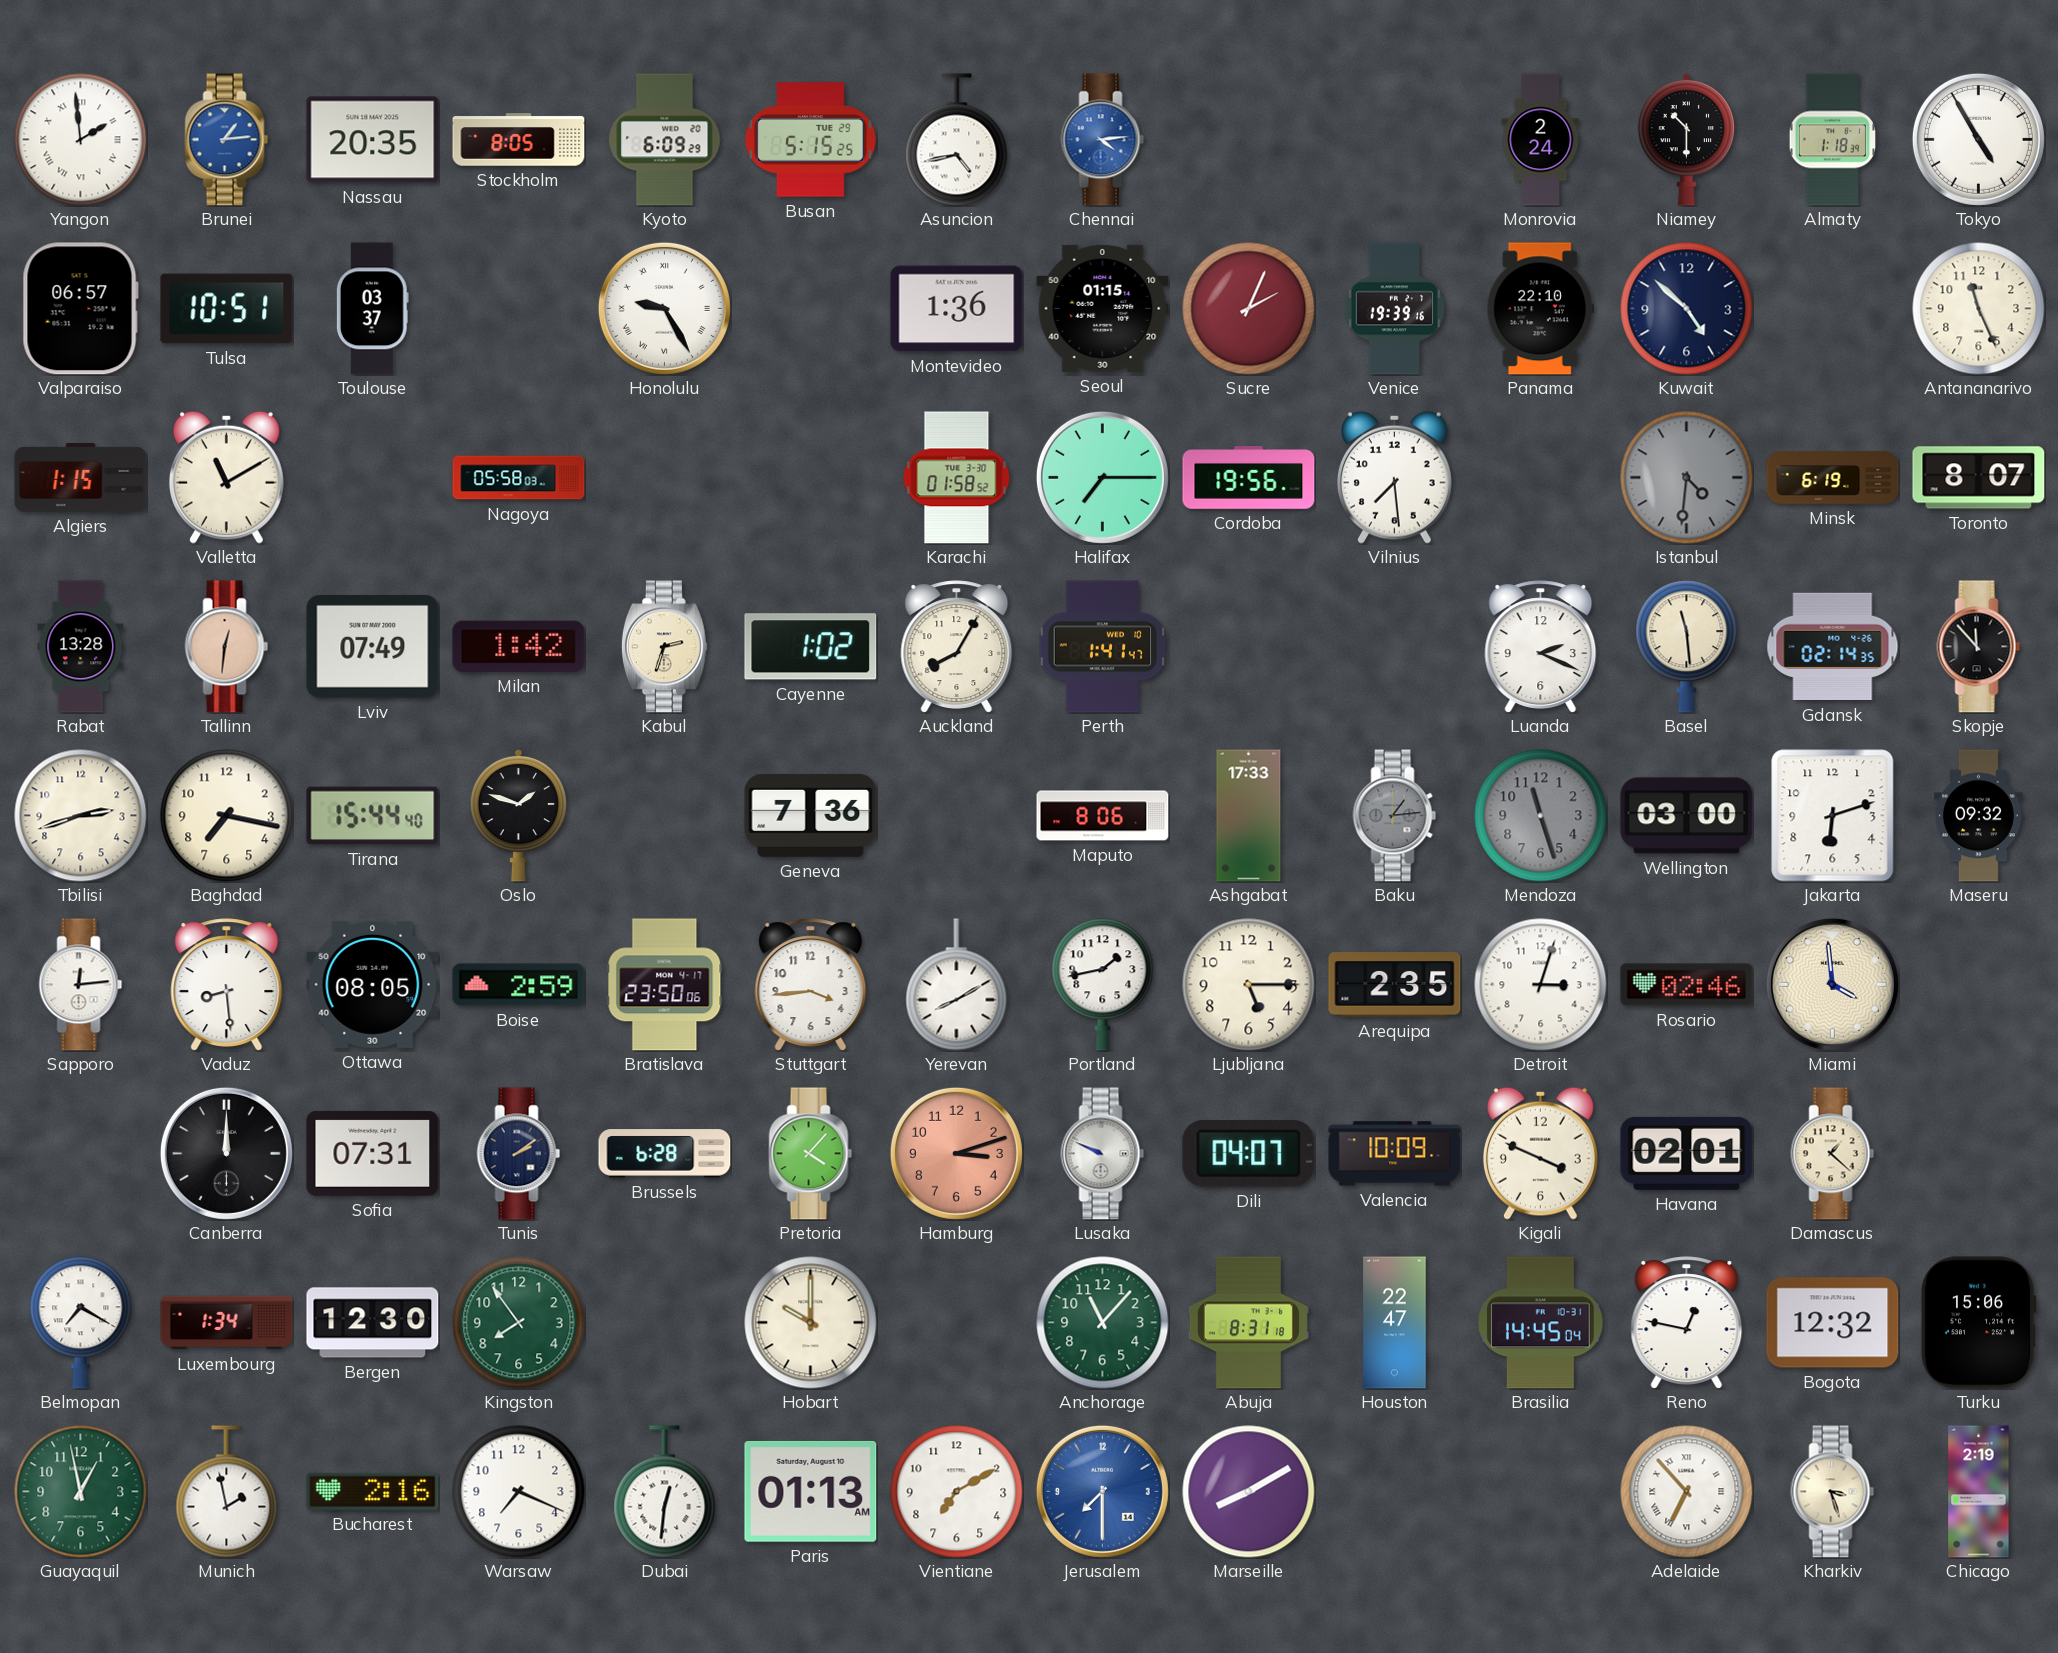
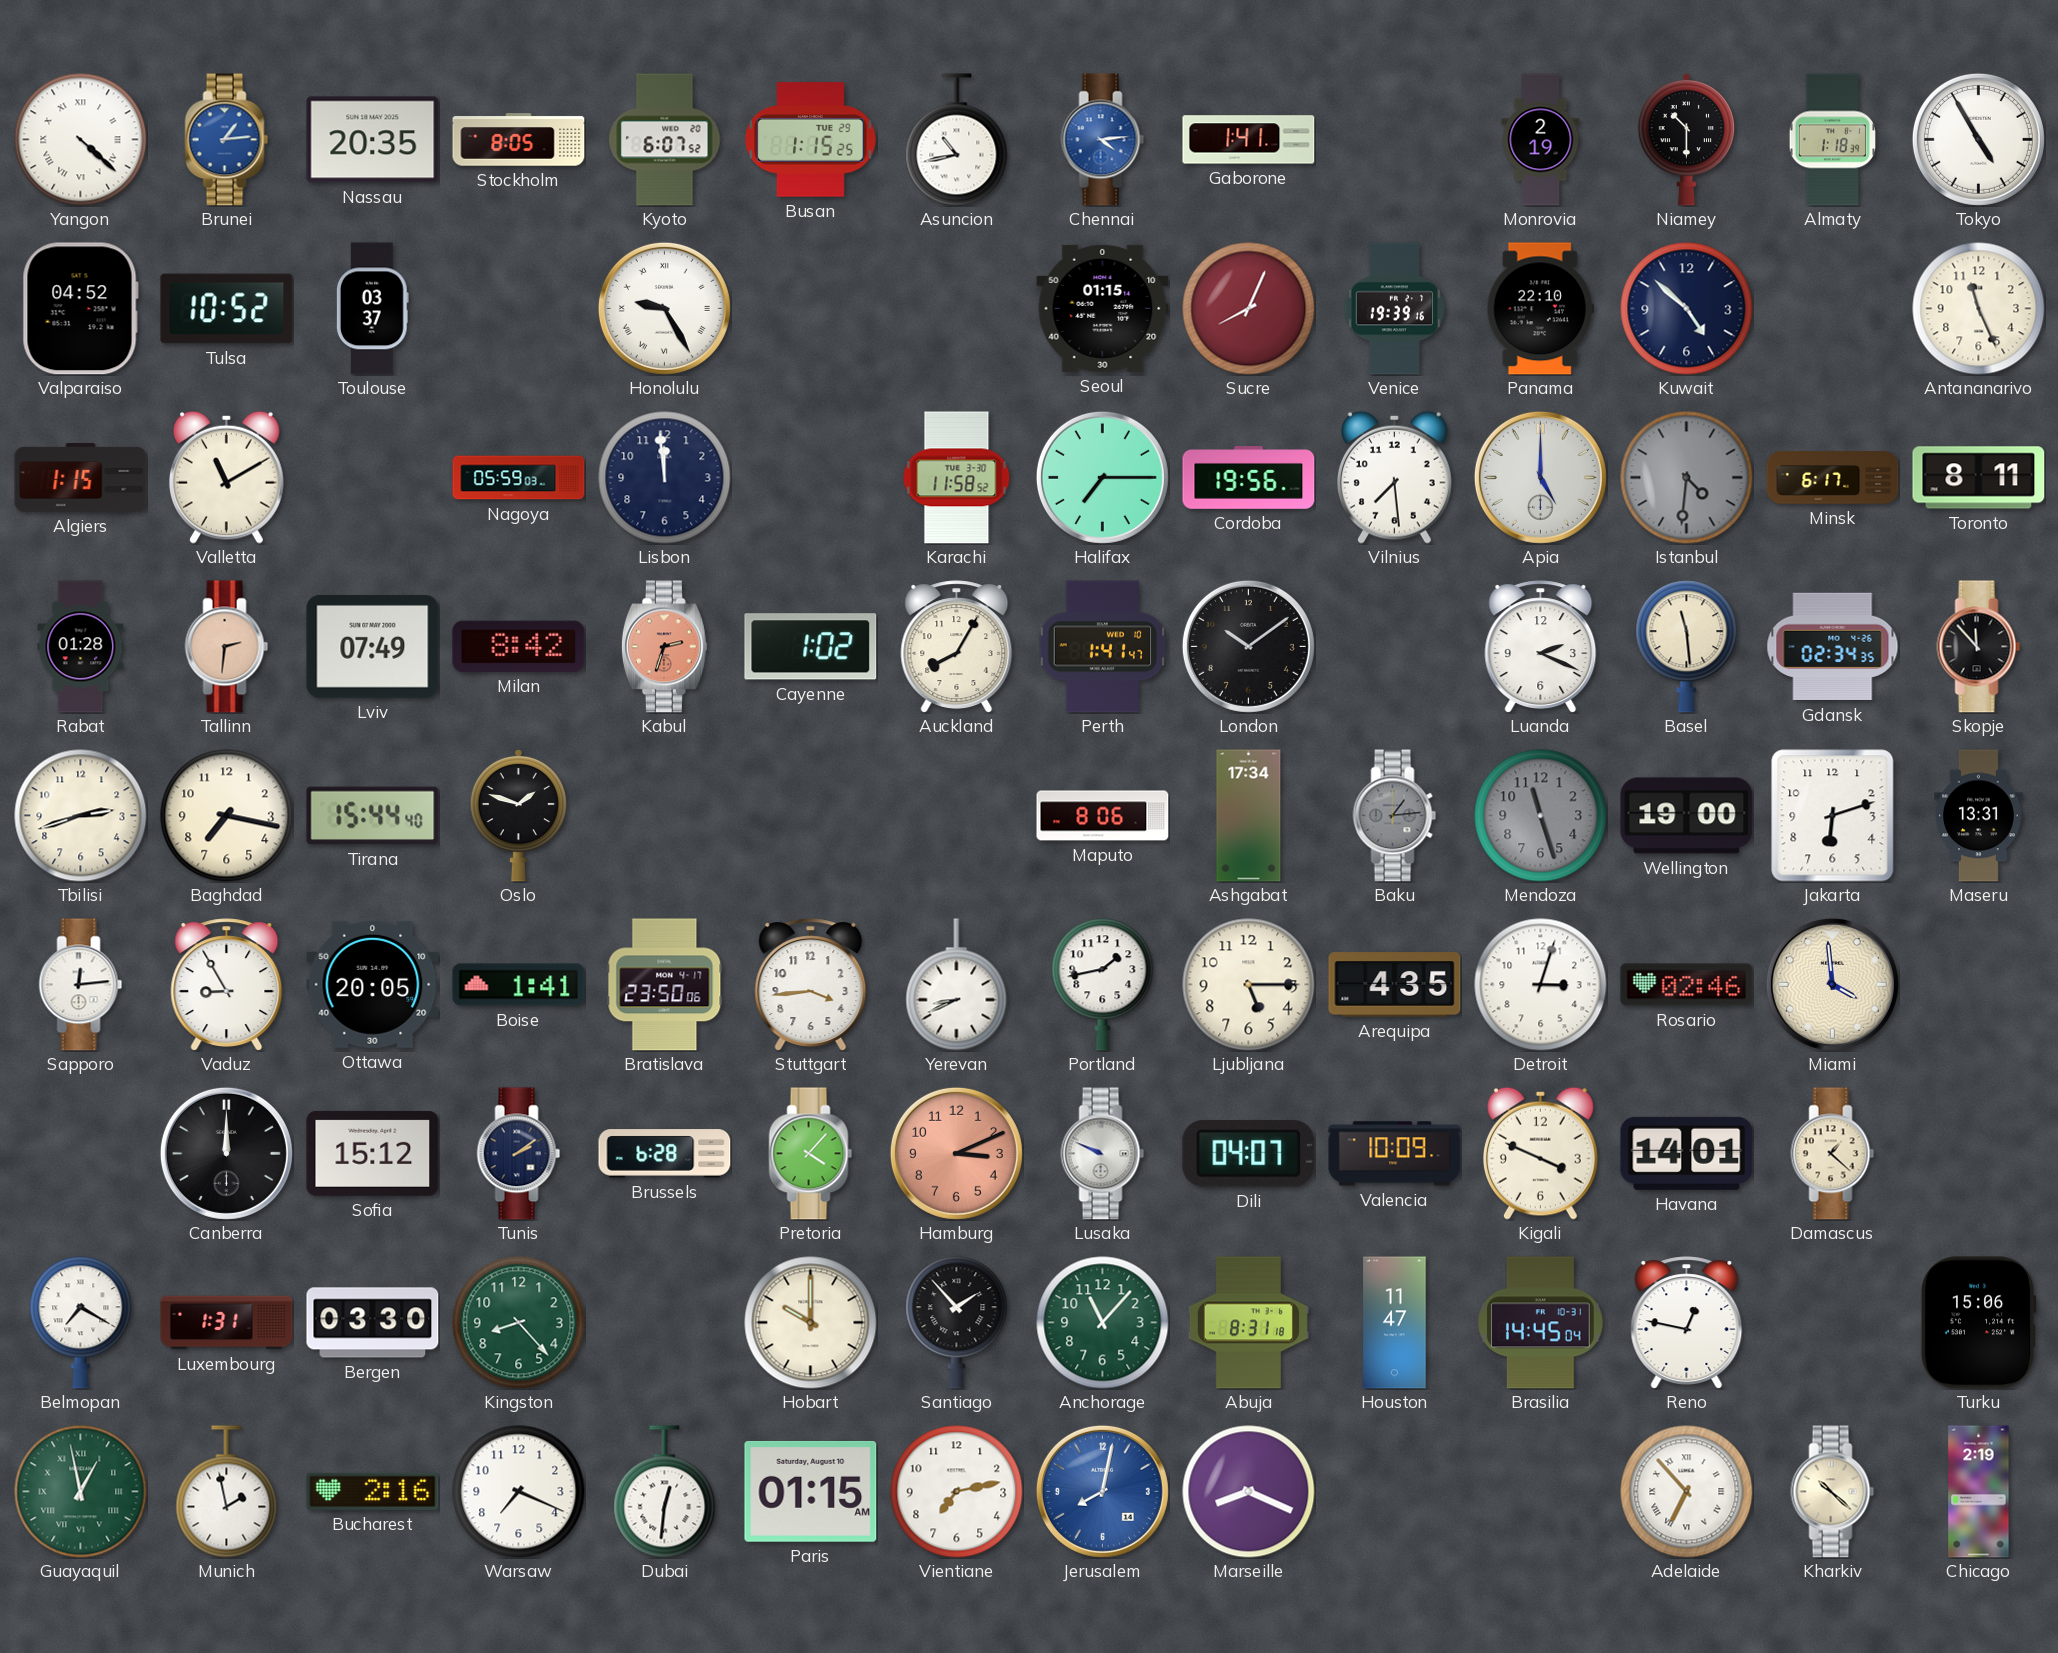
Yangon: 1:59 -> 4:22 (81, 140)
Kyoto: 6:09 -> 6:07 (665, 140)
Busan: 5:15 -> 1:15 (811, 140)
Asuncion: 4:43 -> 10:43 (957, 140)
Gaborone: none -> 1:41 (1249, 140)
Monrovia: 2:24 -> 2:19 (1541, 140)
Valparaiso: 06:57 -> 04:52 (80, 309)
Tulsa: 10:51 -> 10:52 (227, 309)
Montevideo: 1:36 -> none (957, 309)
Sucre: 2:04 -> 8:04 (1249, 309)
Nagoya: 05:58 -> 05:59 (519, 478)
Lisbon: none -> 11:59 (665, 478)
Karachi: 01:58 -> 11:58 (957, 478)
Apia: none -> 5:00 (1540, 477)
Minsk: 6:19 -> 6:17 (1833, 478)
Toronto: 8:07 -> 8:11 (1979, 478)
Rabat: 13:28 -> 01:28 (81, 647)
Tallinn: 12:31 -> 2:31 (227, 647)
Milan: 1:42 -> 8:42 (519, 646)
Kabul dial: cream -> salmon (664, 647)
London: none -> 10:09 (1248, 646)
Gdansk: 02:14 -> 02:34 (1833, 647)
Geneva: 7:36 -> none (811, 815)
Ashgabat: 17:33 -> 17:34 (1249, 816)
Wellington: 03:00 -> 19:00 (1687, 816)
Maseru: 09:32 -> 13:31 (1979, 816)
Vaduz: 8:29 -> 8:55 (227, 984)
Ottawa: 08:05 -> 20:05 (373, 984)
Boise: 2:59 -> 1:41 (519, 985)
Yerevan: 8:10 -> 8:41 (957, 985)
Arequipa: 2:35 -> 4:35 (1395, 985)
Sofia: 07:31 -> 15:12 (373, 1153)
Hamburg: 3:12 -> 3:11 (956, 1153)
Havana: 02:01 -> 14:01 (1687, 1153)
Luxembourg: 1:34 -> 1:31 (227, 1323)
Bergen: 12:30 -> 03:30 (373, 1323)
Kingston: 7:54 -> 8:23 (519, 1323)
Santiago: none -> 1:53 (957, 1323)
Houston: 22:47 -> 11:47 (1395, 1323)
Bogota: 12:32 -> none (1833, 1323)
Guayaquil numerals: Arabic -> Roman (81, 1492)
Paris: 01:13 -> 01:15 (811, 1491)
Vientiane: 7:10 -> 7:13 (957, 1492)
Jerusalem: 7:30 -> 8:02 (1102, 1491)
Marseille: 8:10 -> 8:19 (1249, 1492)
Kharkiv: 3:27 -> 10:22 (1833, 1492)
